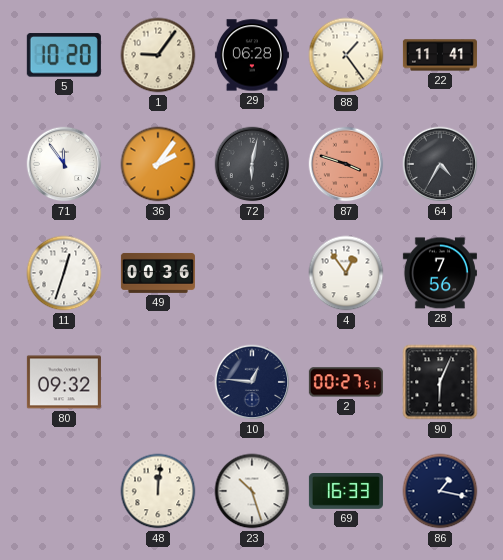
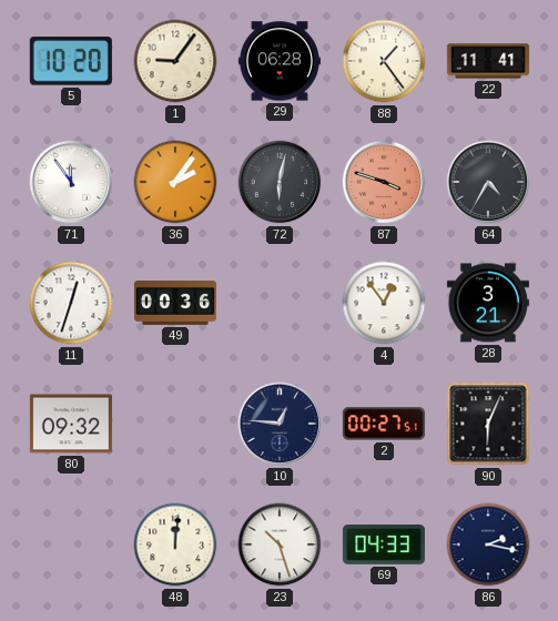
28: 7:56 -> 3:21 (488, 303)
69: 16:33 -> 04:33 (384, 546)
86: 1:17 -> 2:17 (488, 544)
